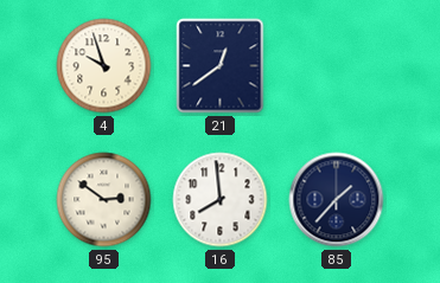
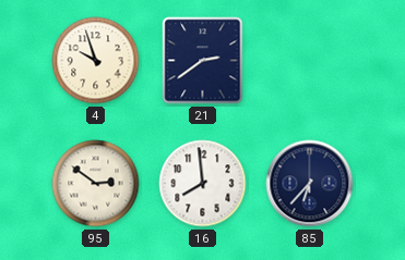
21: 12:39 -> 2:39 (203, 61)
85: 1:37 -> 6:37 (310, 184)
